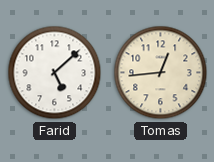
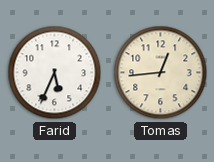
Farid: 5:08 -> 5:34 (55, 73)
